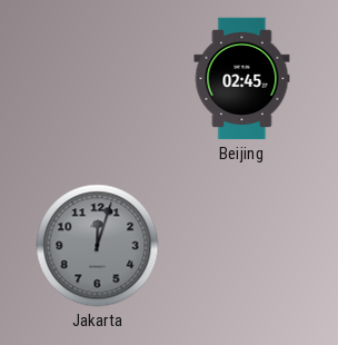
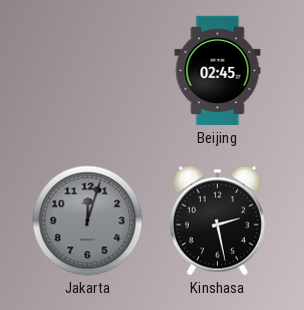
Kinshasa: none -> 2:28 (217, 221)
